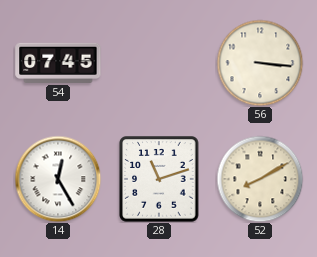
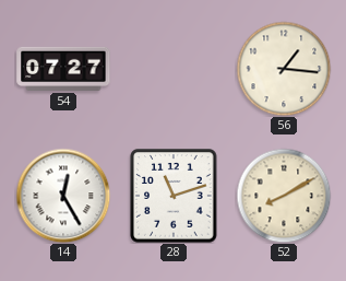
54: 07:45 -> 07:27 (63, 69)
56: 3:16 -> 1:16 (284, 69)
